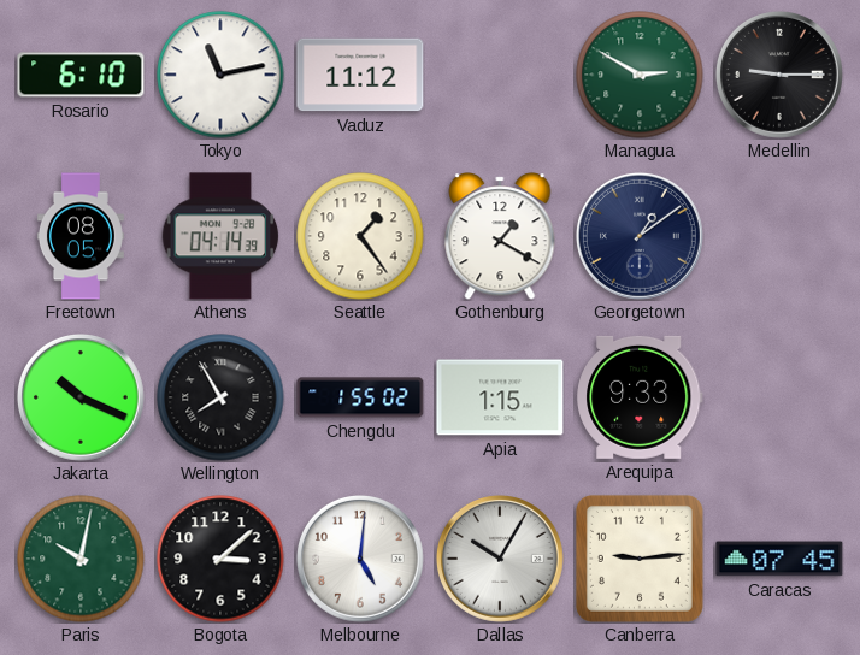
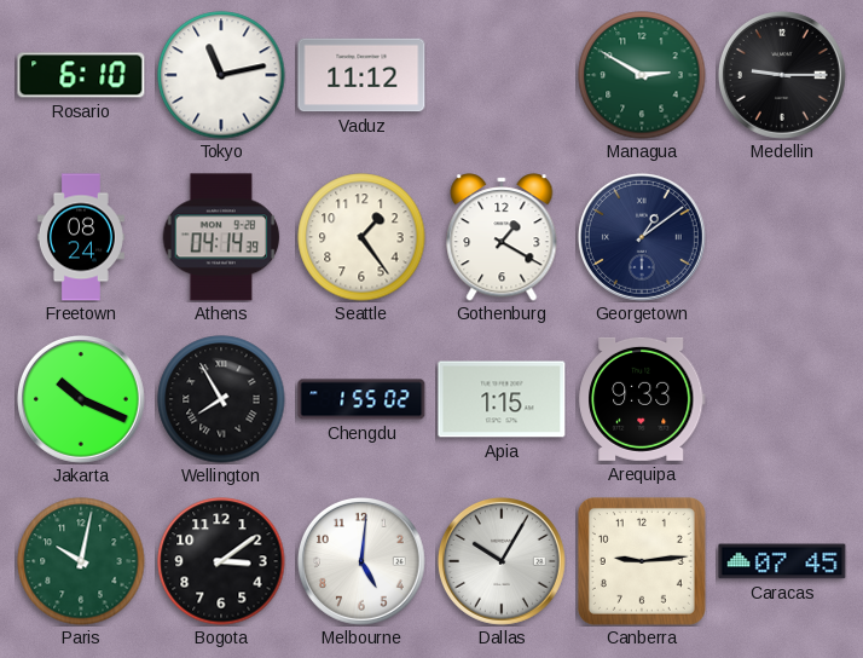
Freetown: 08:05 -> 08:24 (81, 237)
Bogota: 3:08 -> 3:09 (221, 561)
